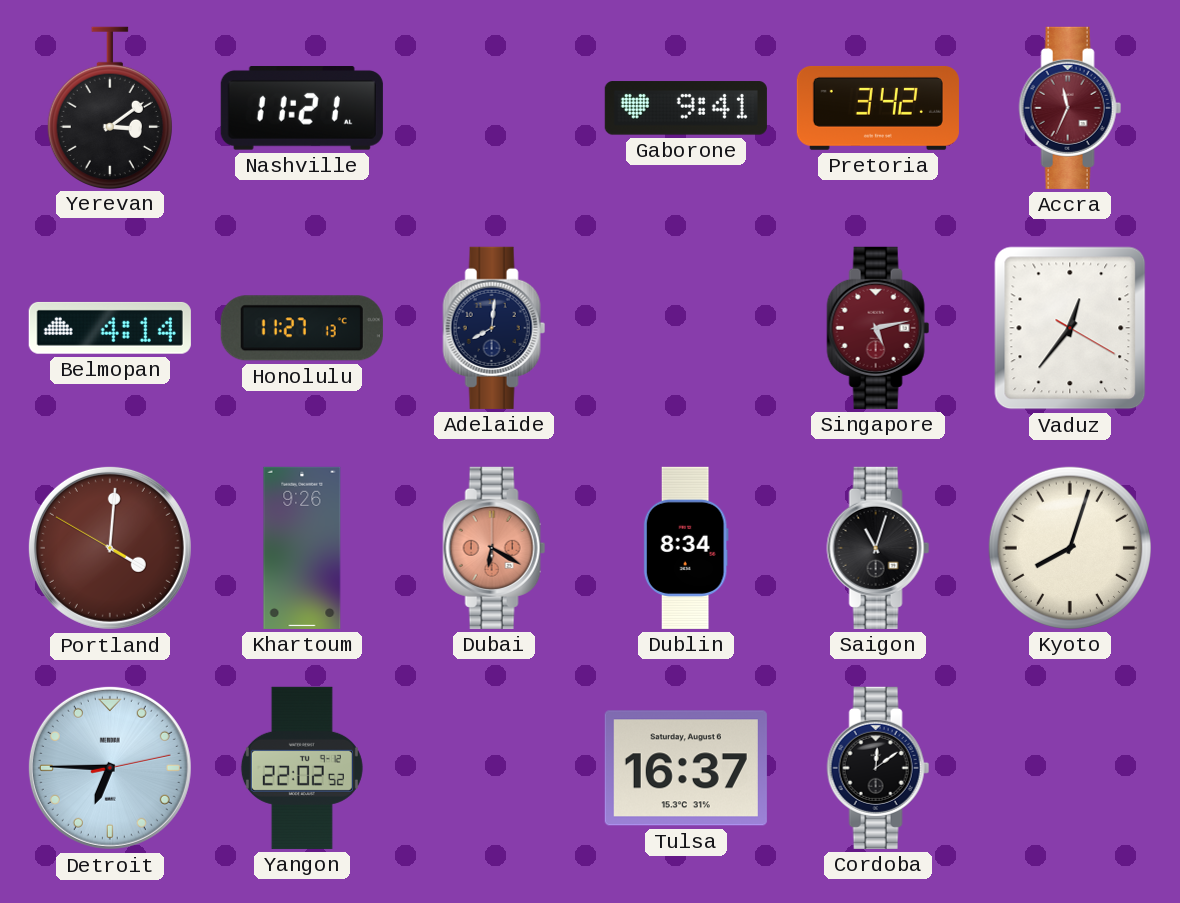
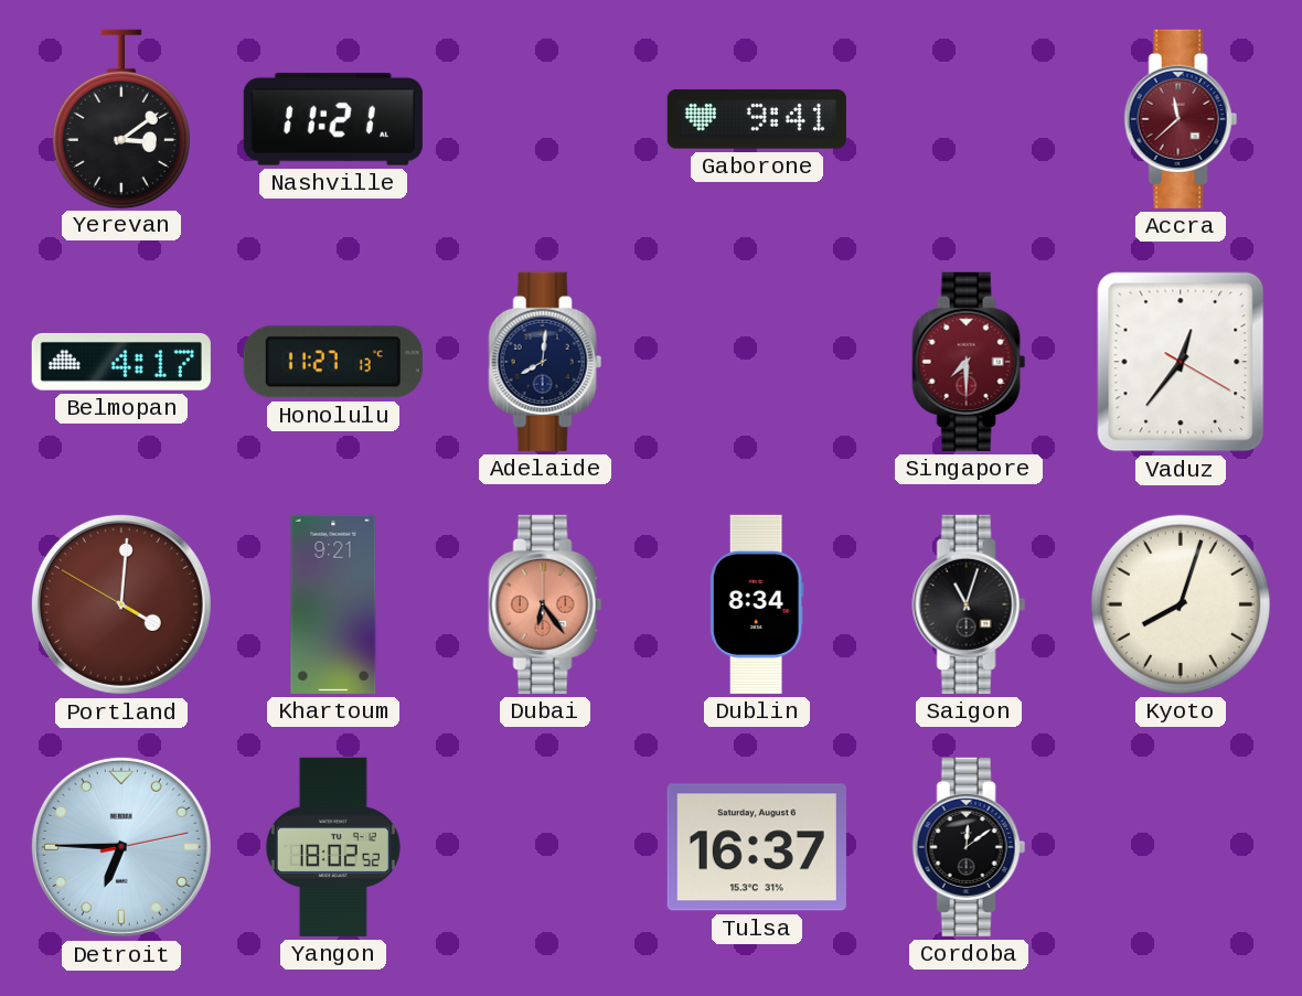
Pretoria: 3:42 -> none (878, 108)
Accra: 11:34 -> 11:38 (1181, 119)
Belmopan: 4:14 -> 4:17 (121, 362)
Singapore: 5:13 -> 7:30 (969, 362)
Khartoum: 9:26 -> 9:21 (333, 604)
Dubai: 6:20 -> 6:24 (545, 604)
Yangon: 22:02 -> 18:02 (333, 847)
